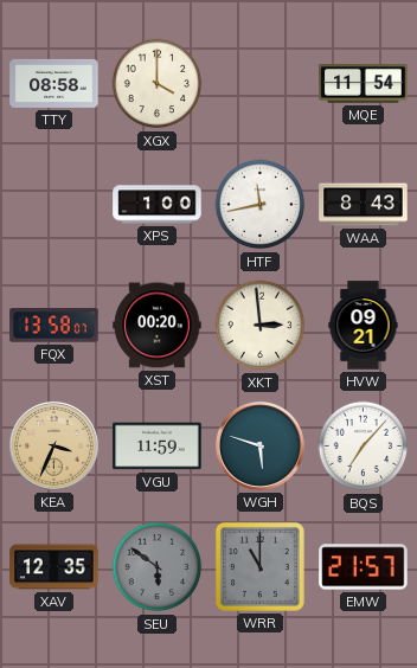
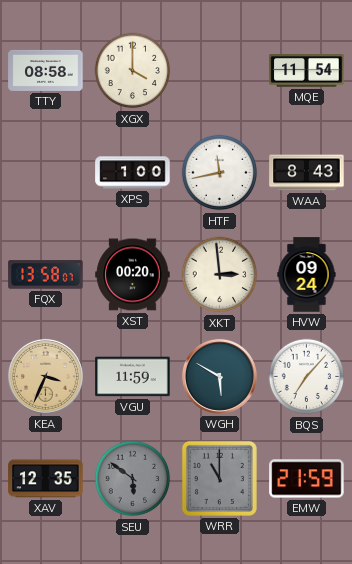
HVW: 09:21 -> 09:24 (307, 275)
WGH: 5:48 -> 5:50 (219, 376)
EMW: 21:57 -> 21:59 (307, 479)
